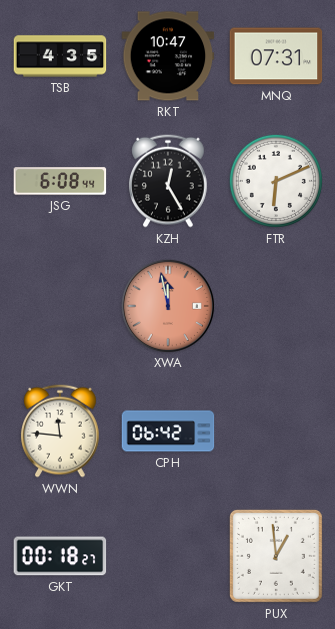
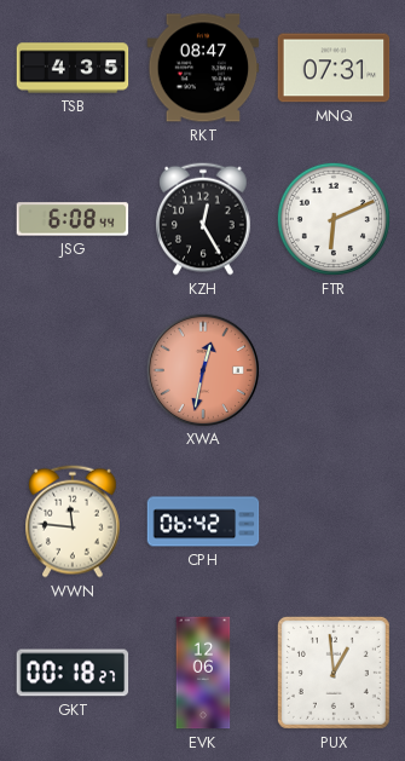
RKT: 10:47 -> 08:47 (203, 68)
XWA: 11:58 -> 12:32 (202, 369)
EVK: none -> 12:06 (203, 673)
